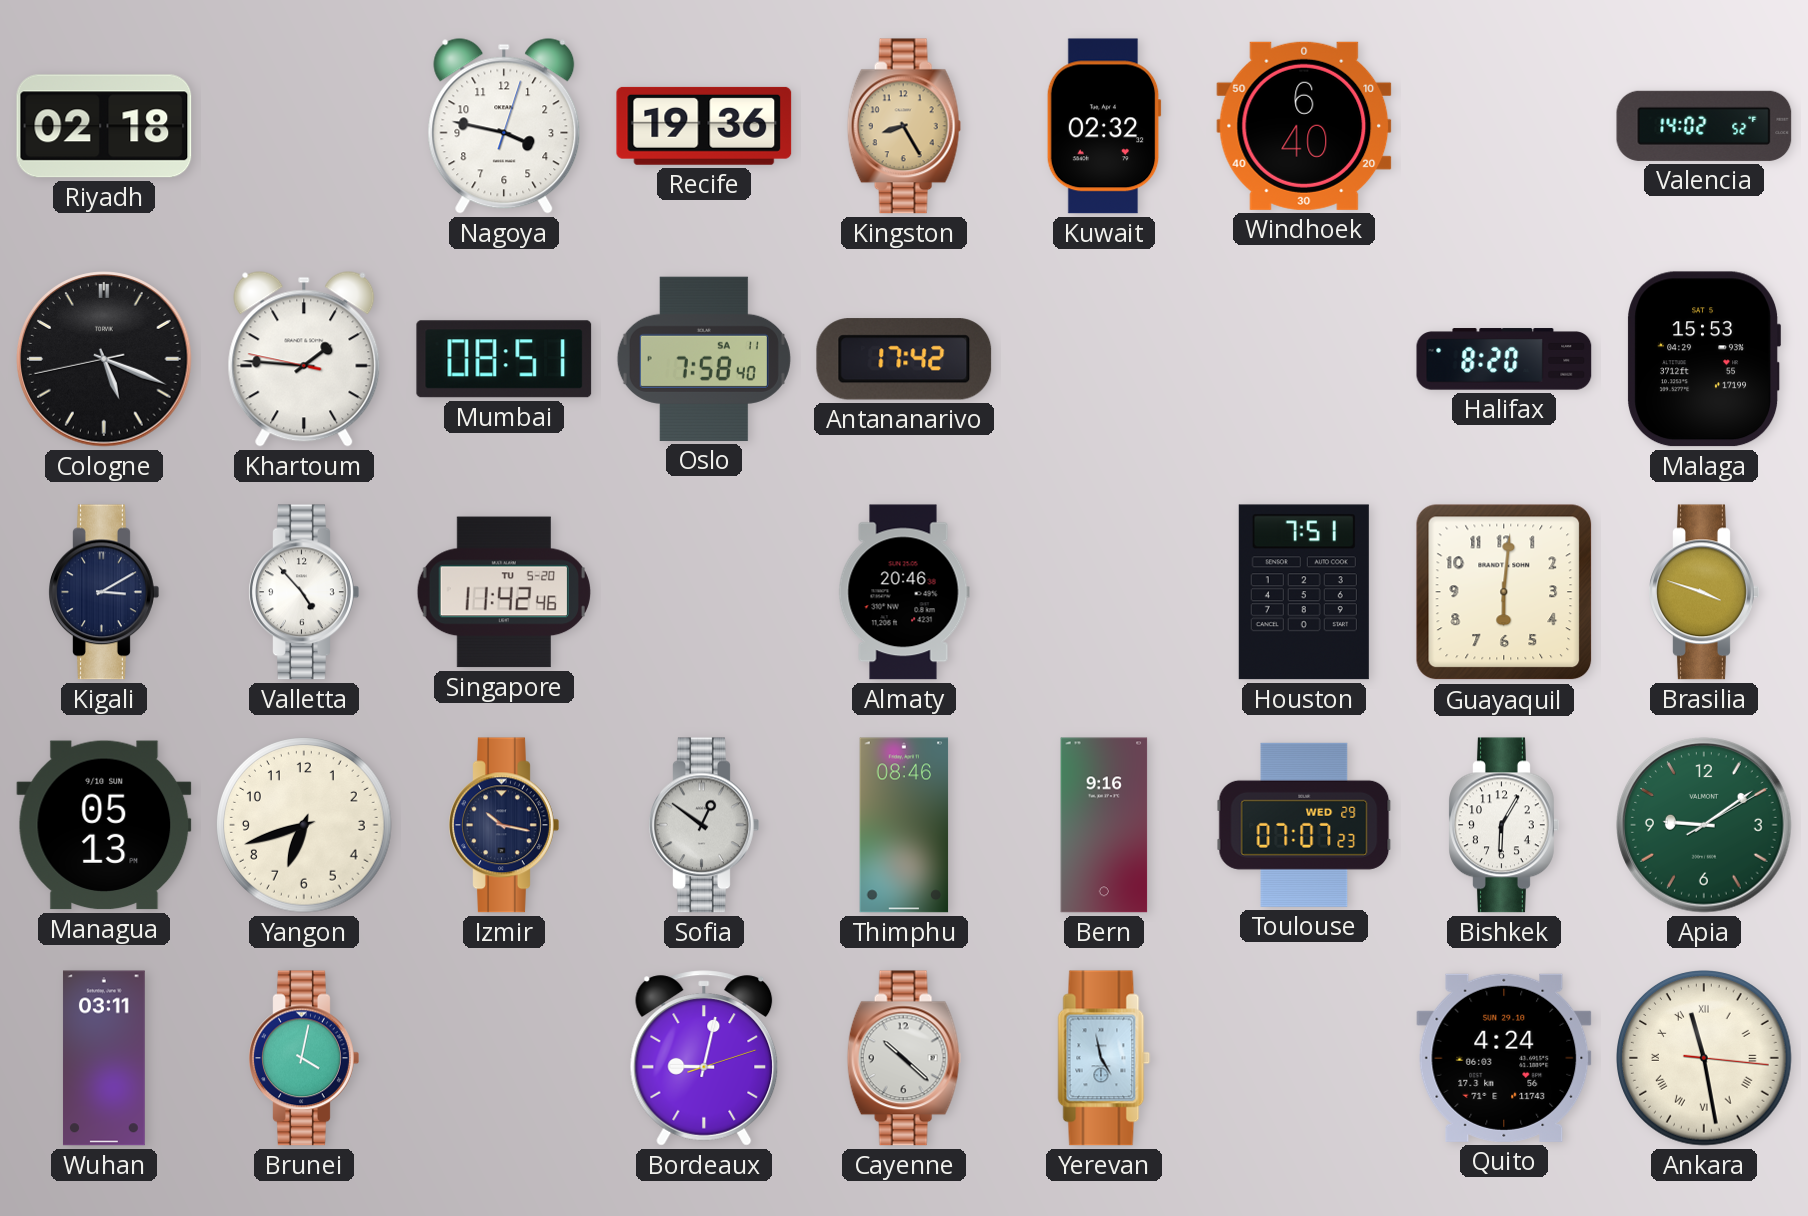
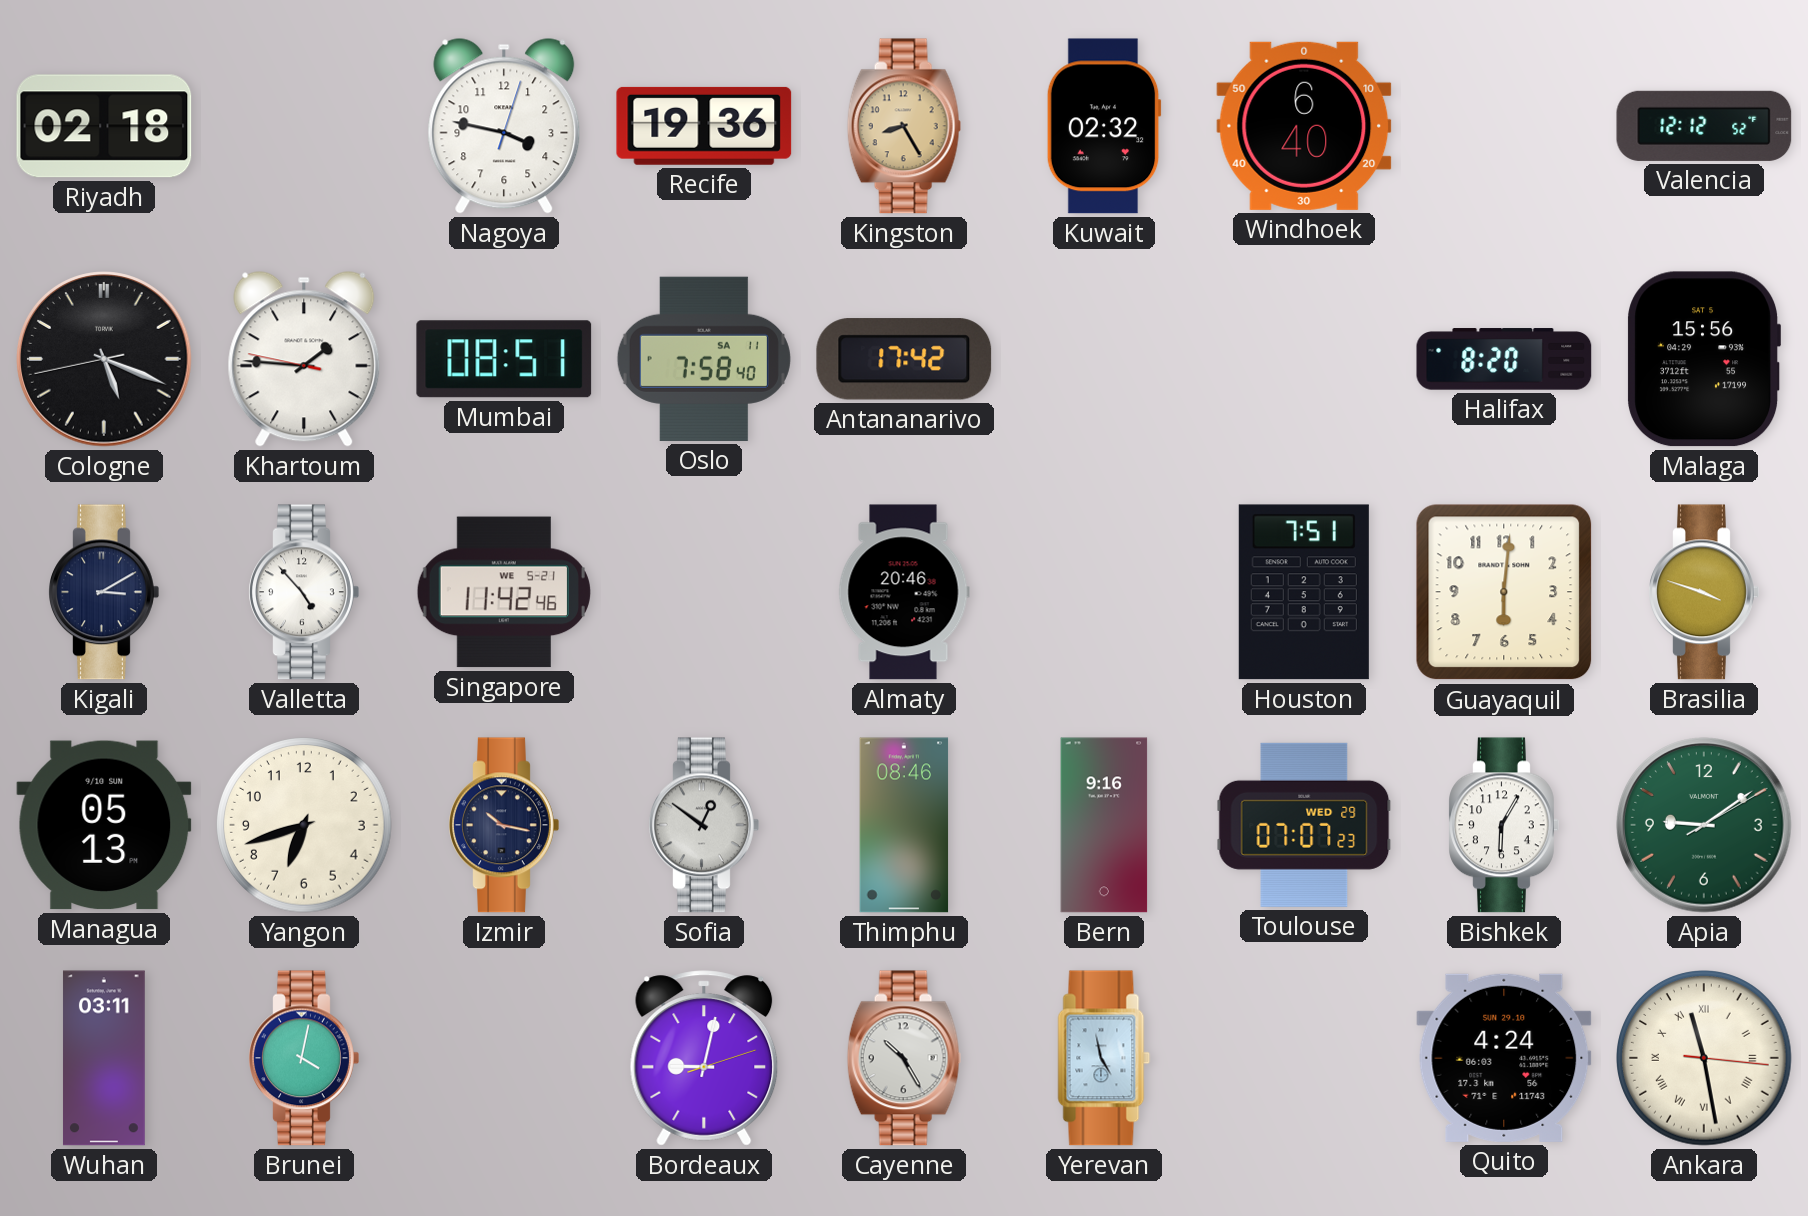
Valencia: 14:02 -> 12:12 (1704, 126)
Malaga: 15:53 -> 15:56 (1703, 359)
Singapore date: TU 5-20 -> WE 5-21 (504, 592)
Cayenne: 10:22 -> 10:25 (904, 1058)
